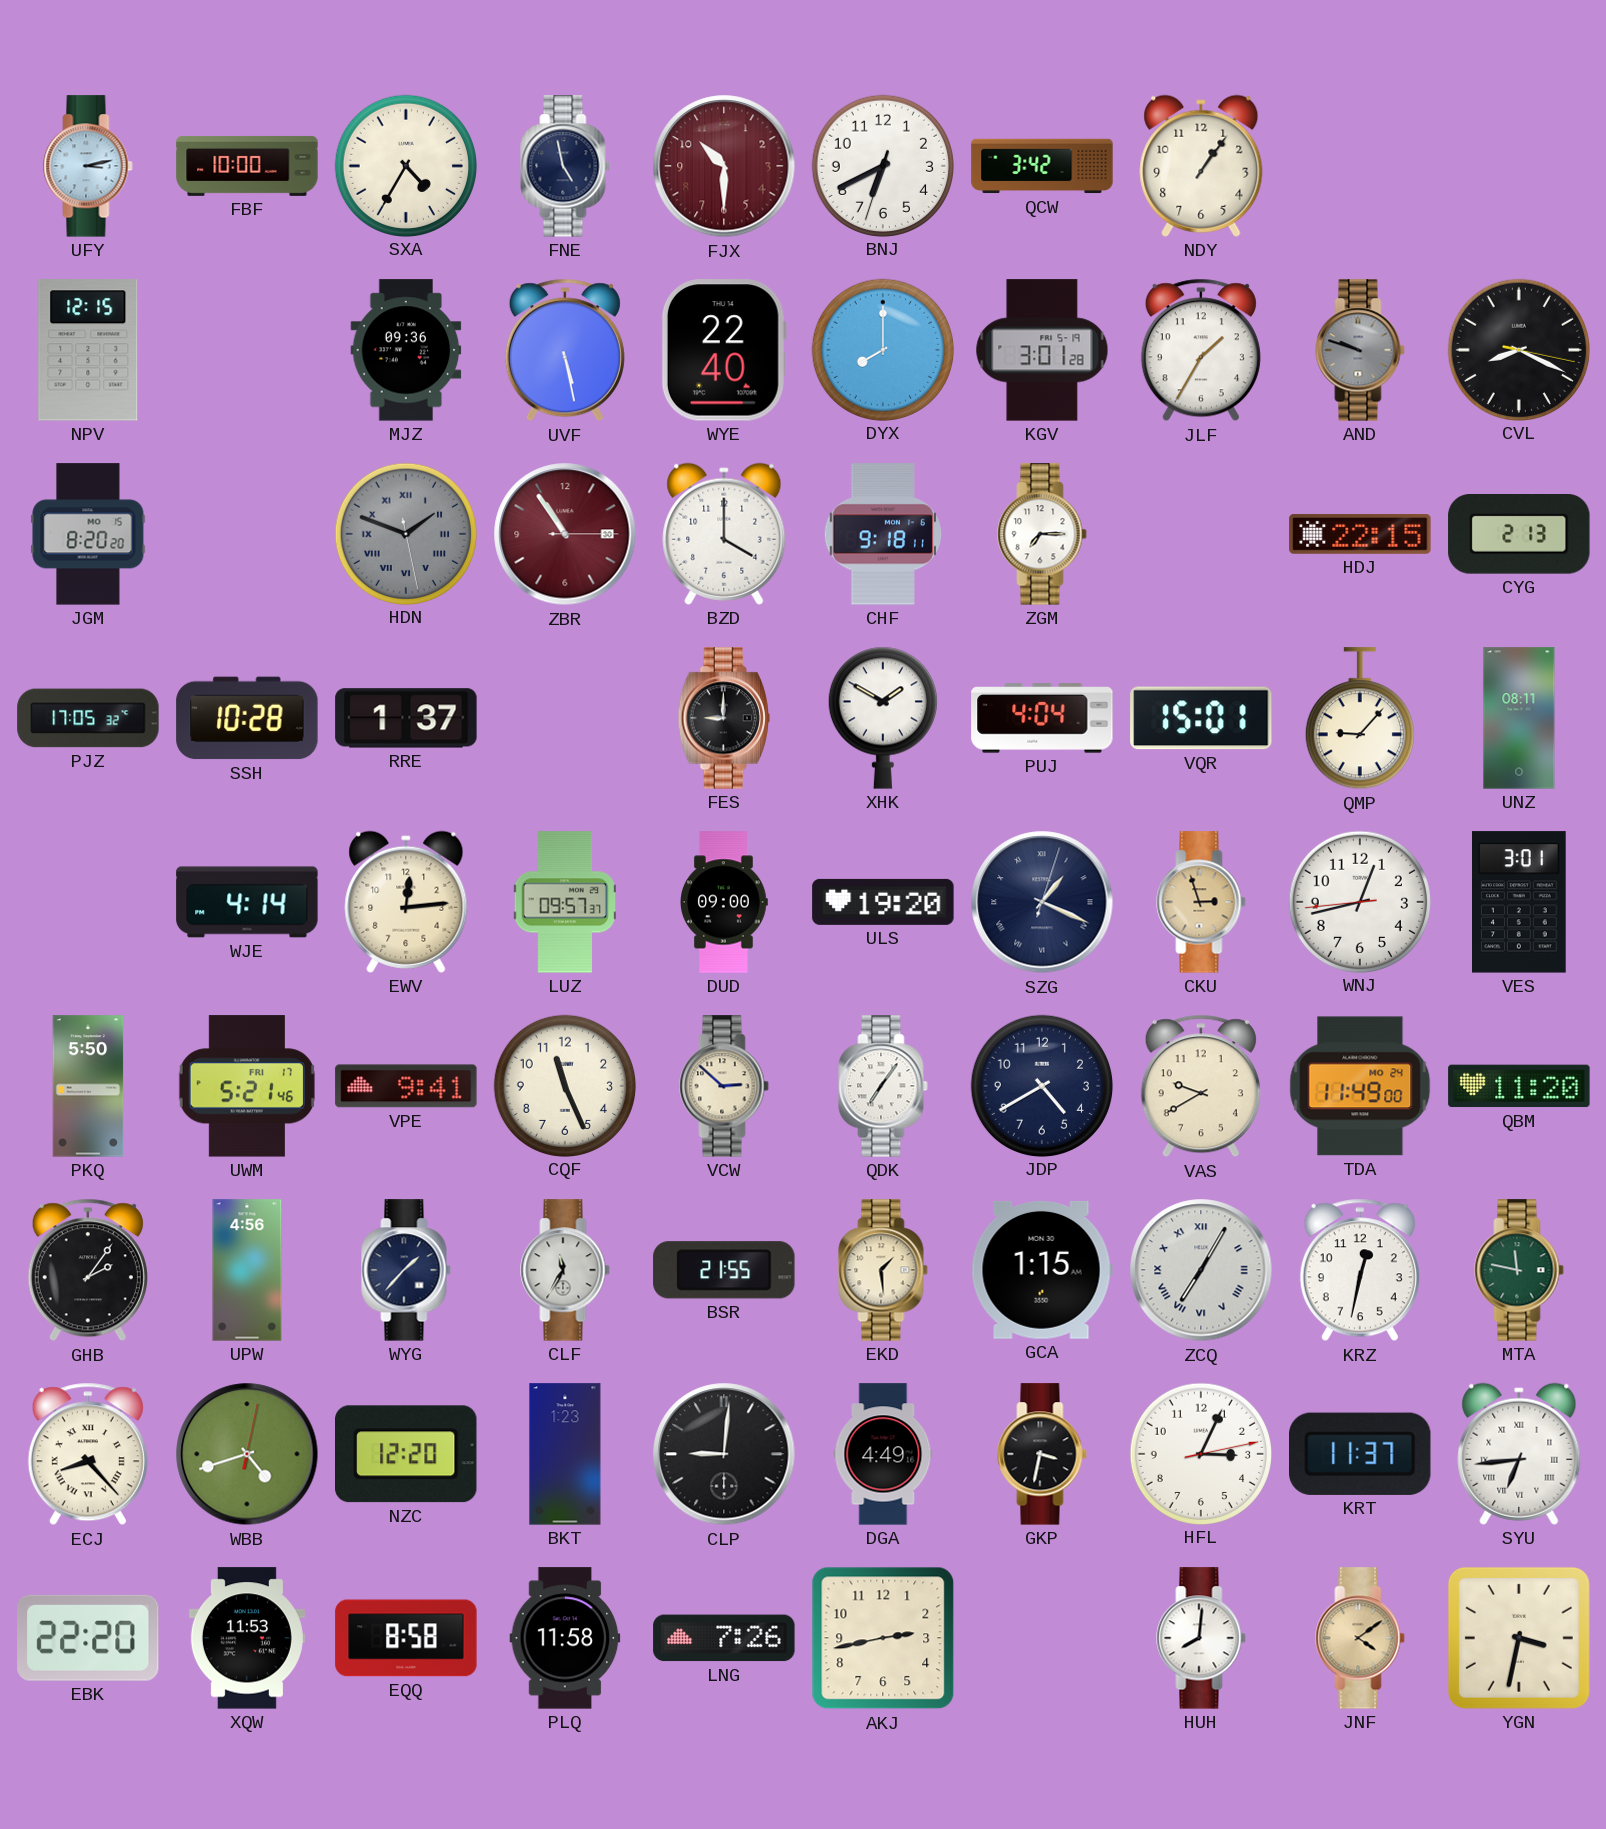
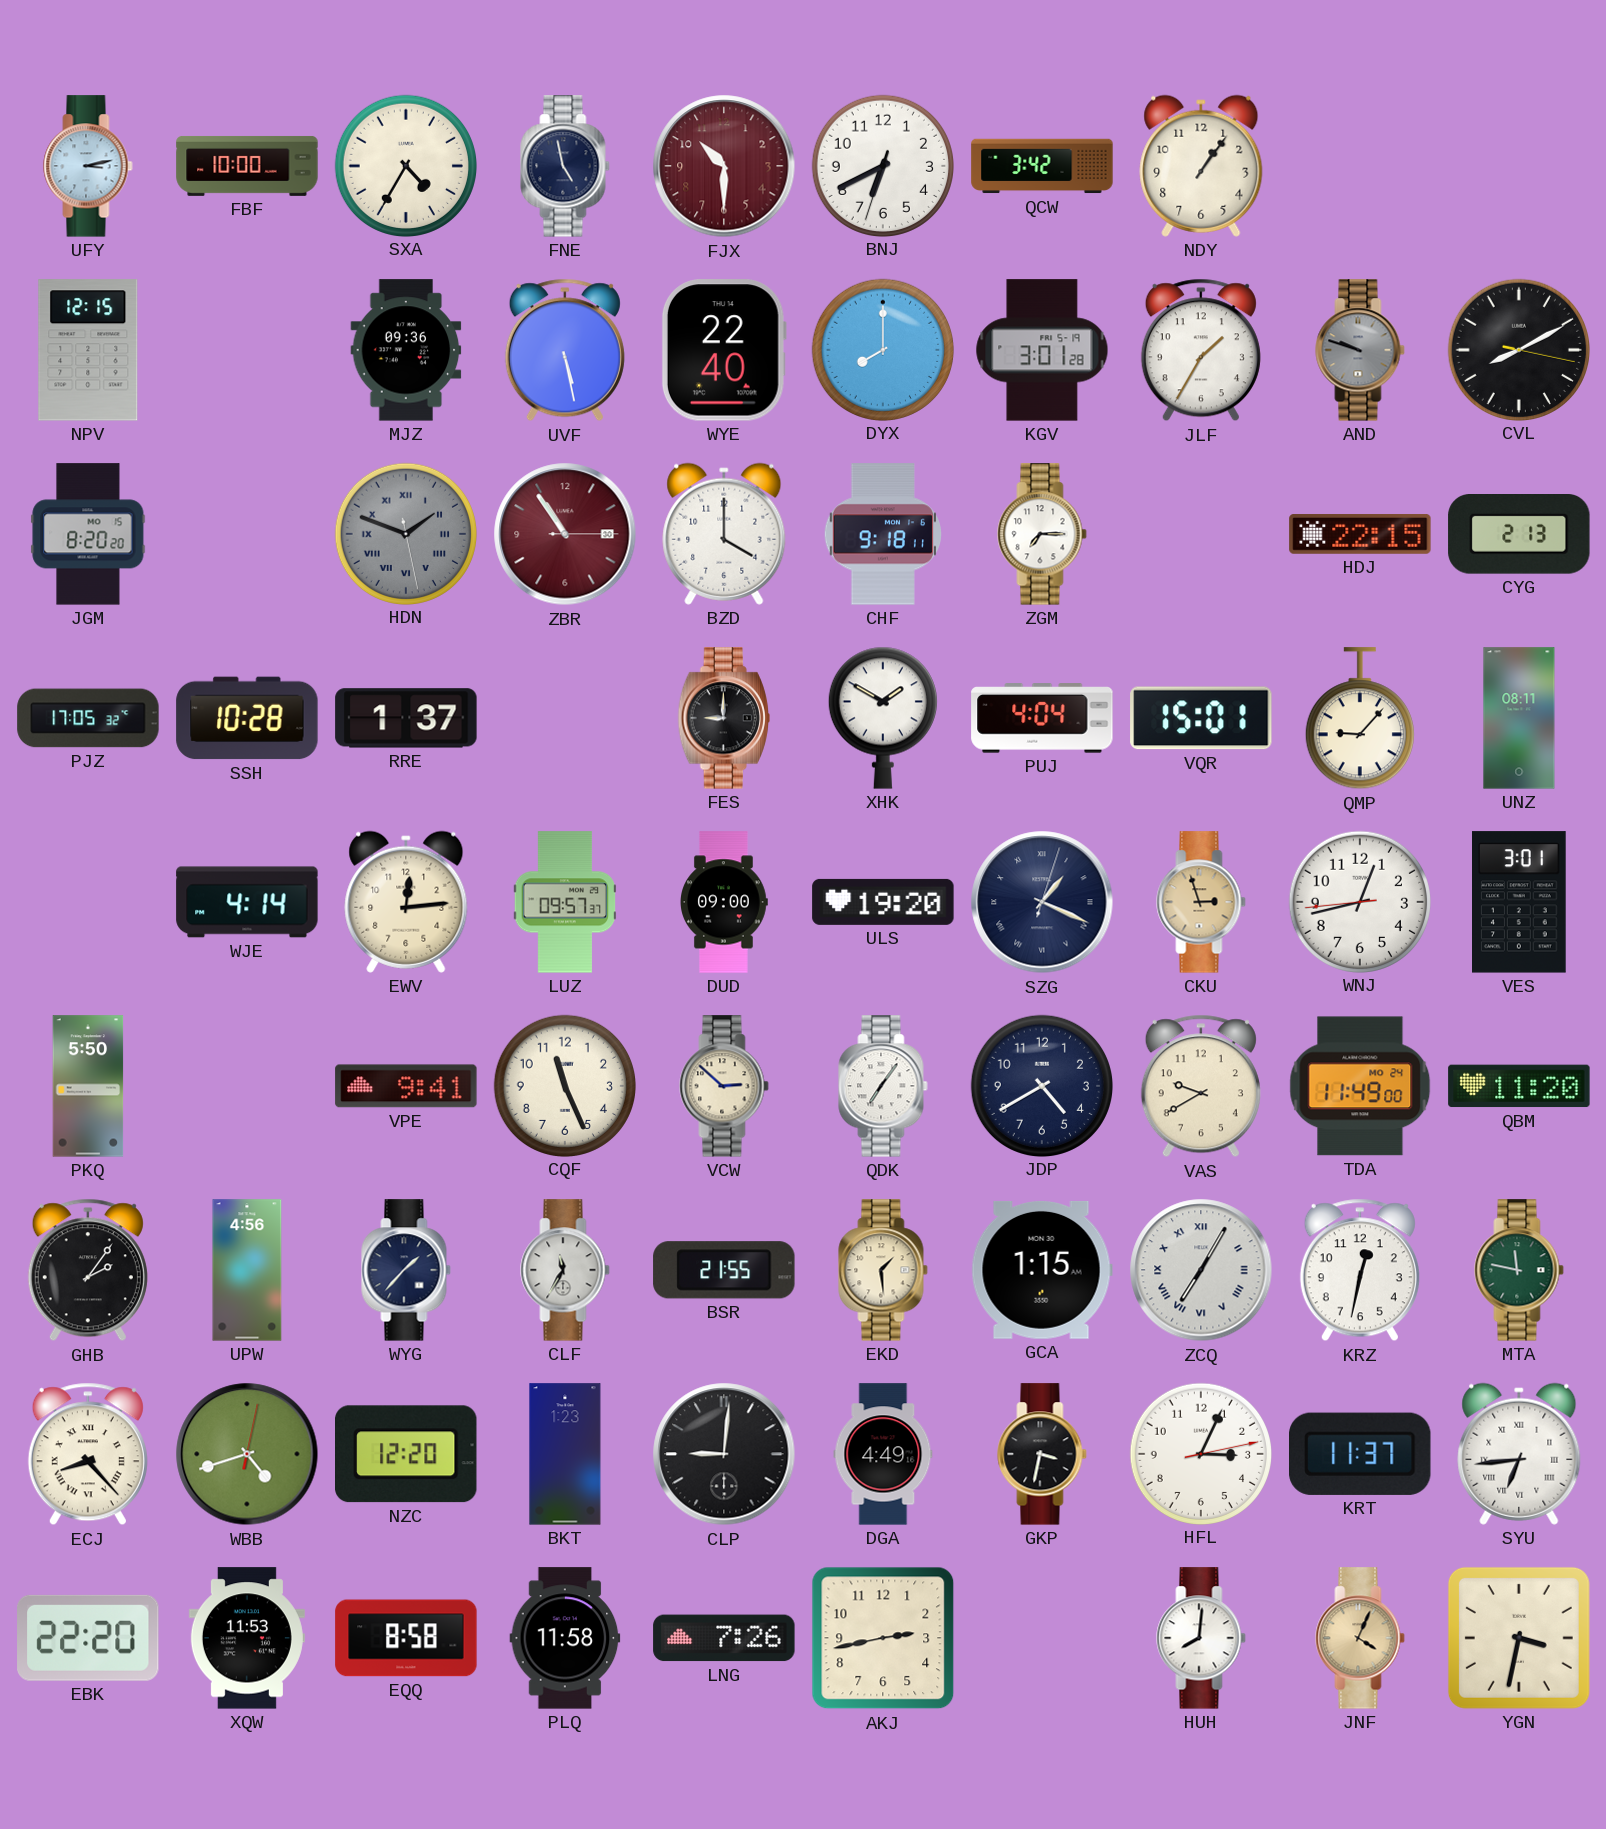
CVL: 8:19 -> 8:10 (1518, 349)
UWM: 5:21 -> none (247, 1086)
JNF: 4:09 -> 4:04 (1360, 1638)
